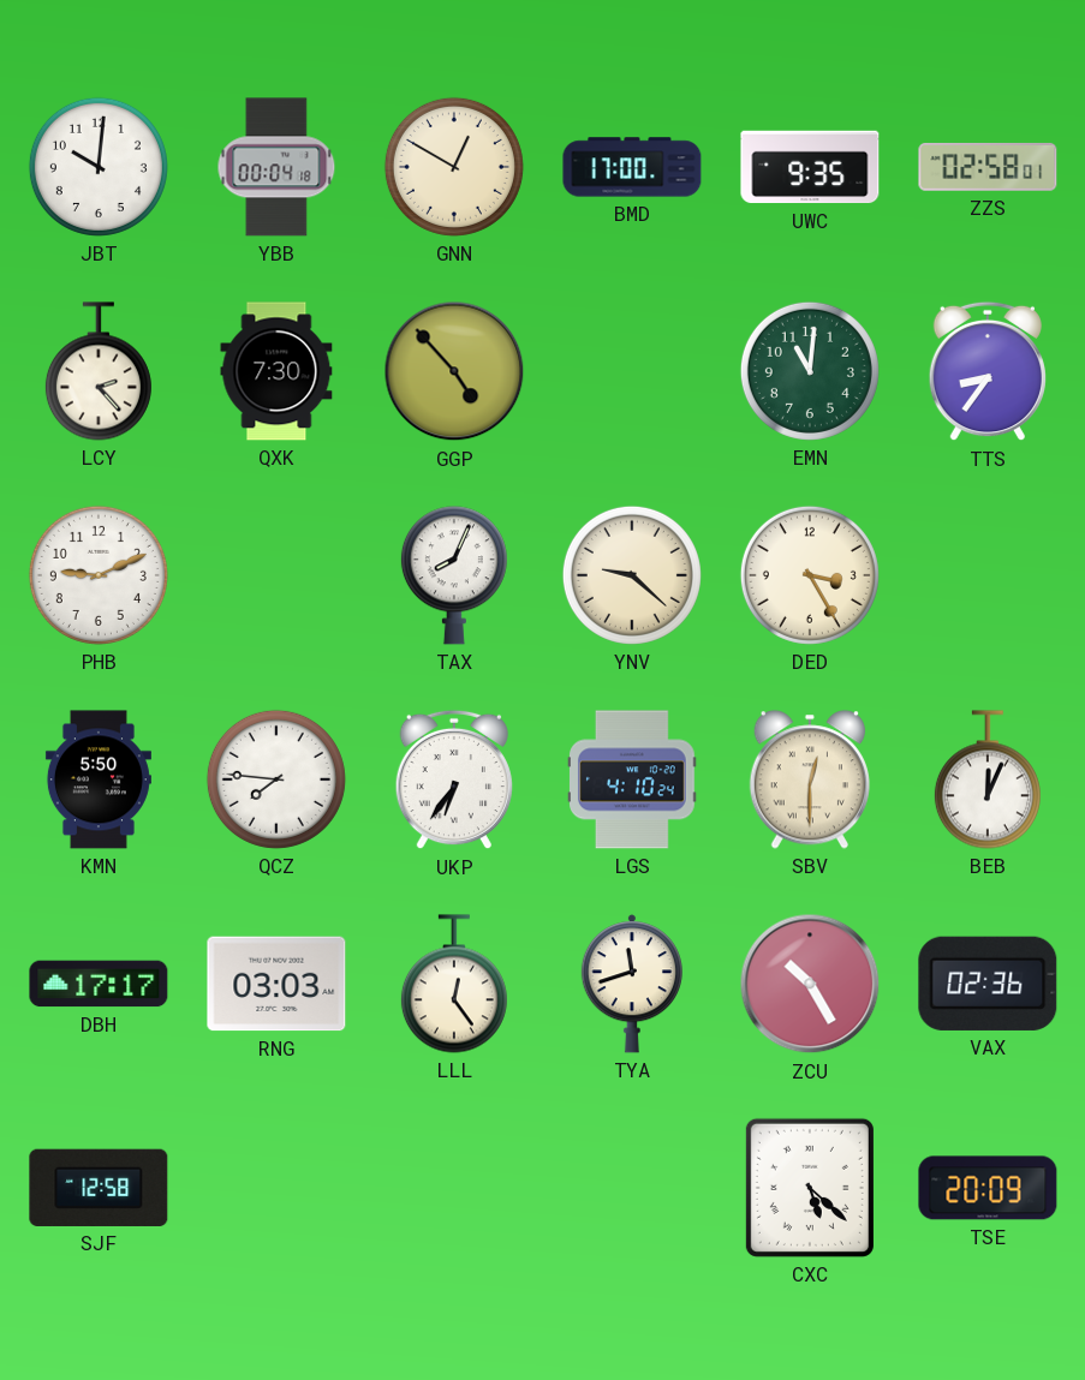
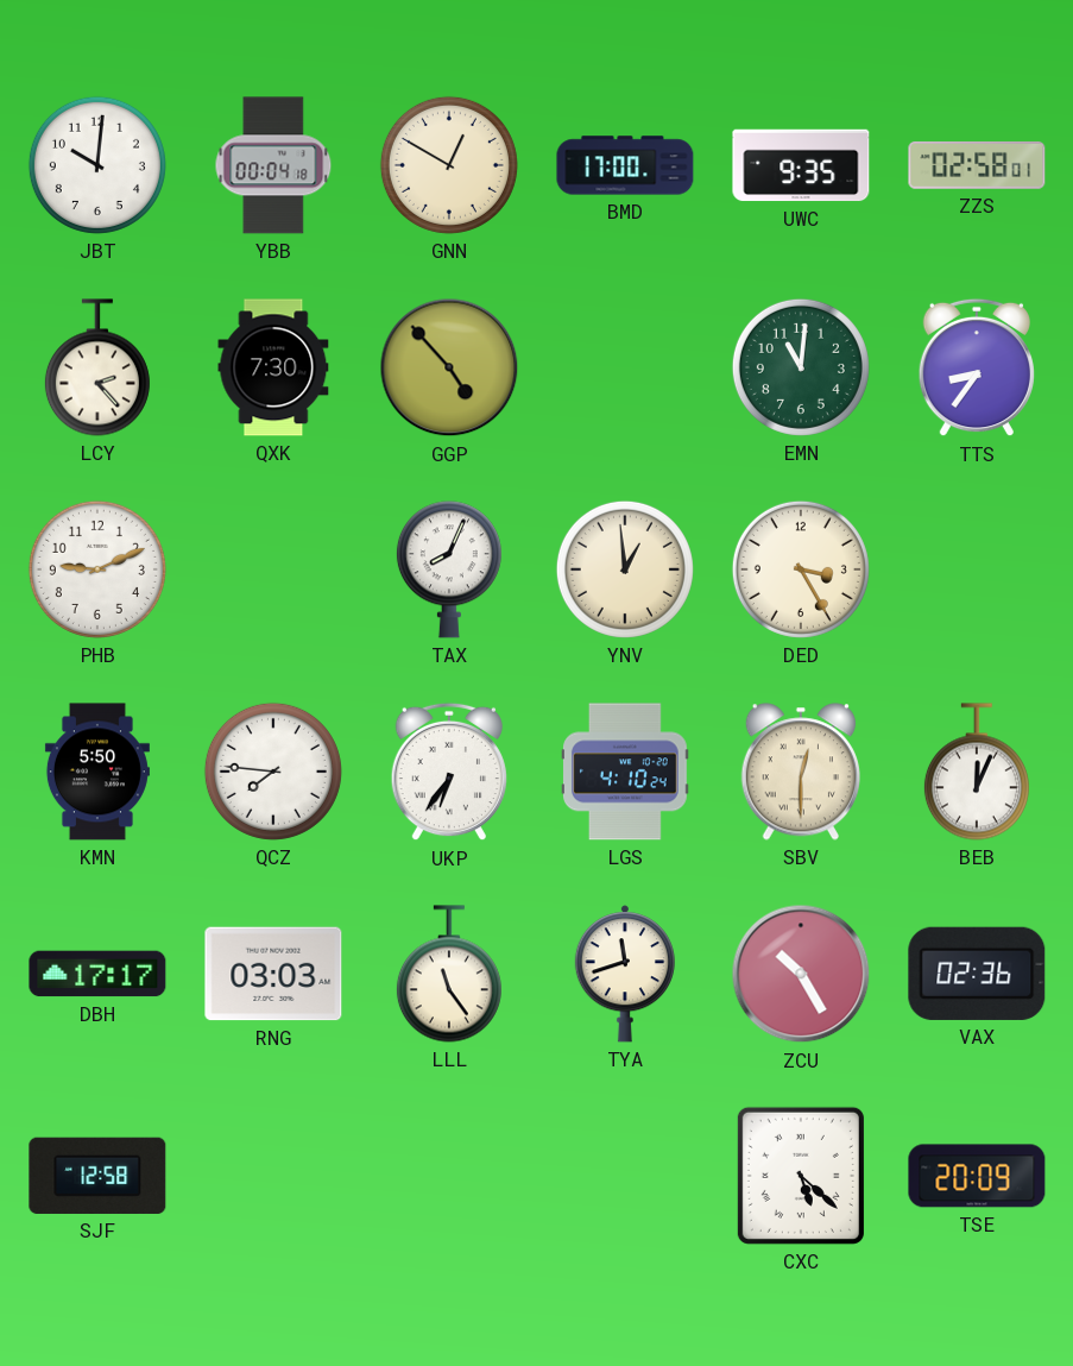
YNV: 9:22 -> 12:59 (625, 569)
LLL: 12:24 -> 11:24 (449, 974)
